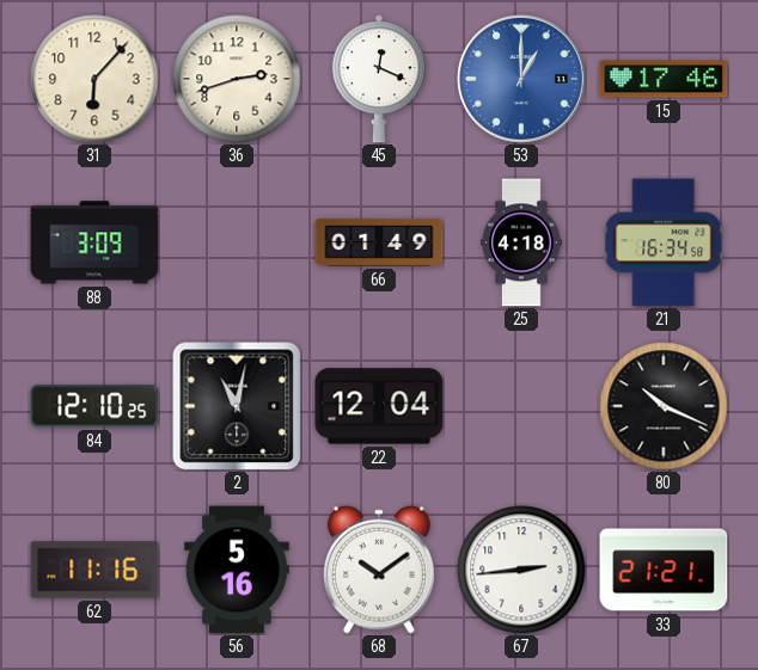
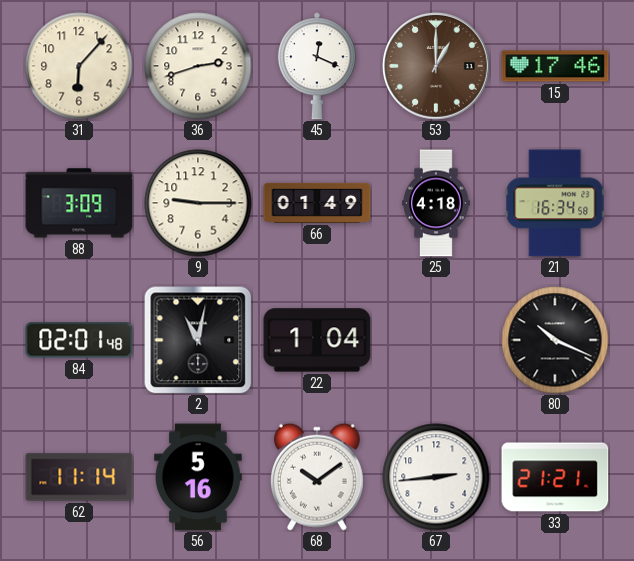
53 dial: blue -> brown (437, 67)
9: none -> 9:15 (198, 203)
84: 12:10 -> 02:01 (79, 340)
22: 12:04 -> 1:04 (317, 340)
62: 11:16 -> 11:14 (79, 477)
